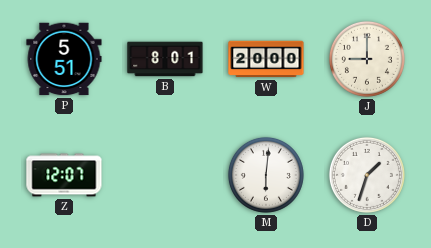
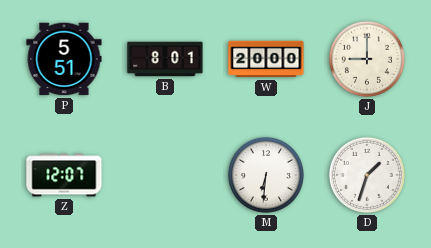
M: 6:01 -> 6:31 (266, 175)
